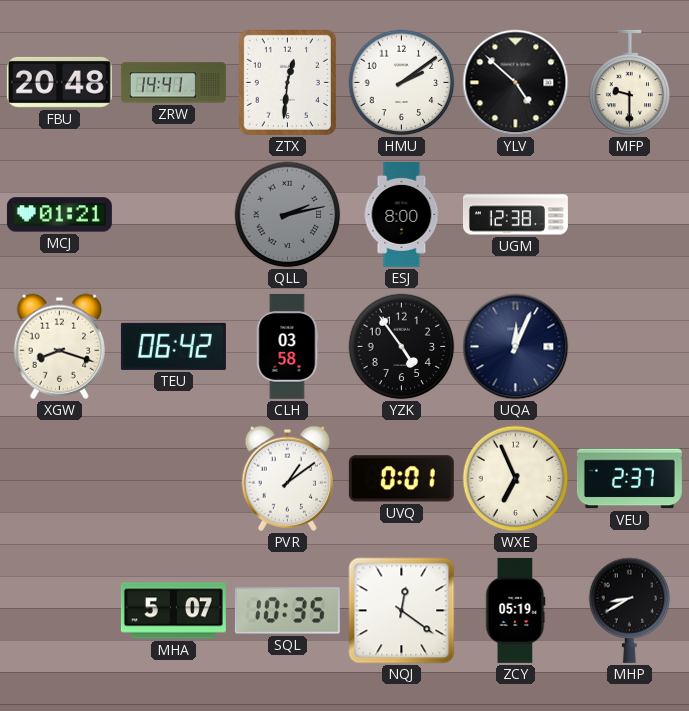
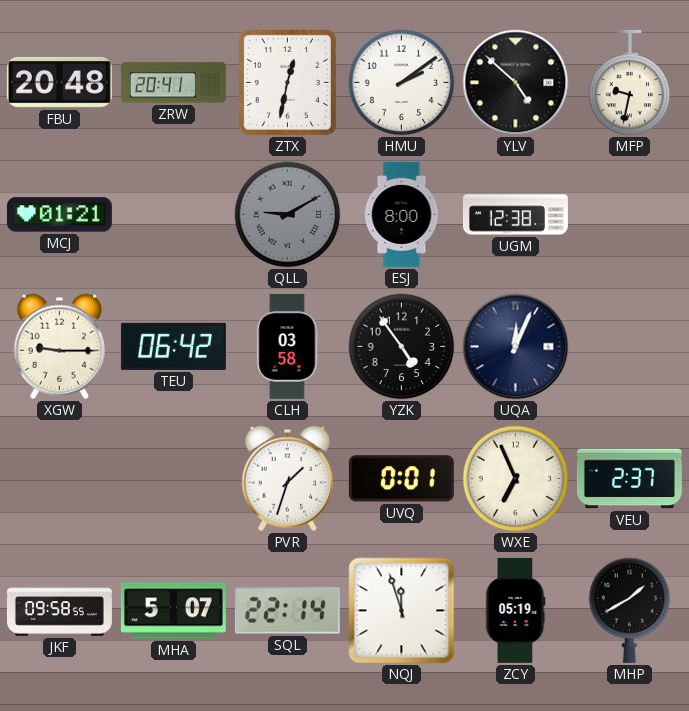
ZRW: 14:41 -> 20:41 (173, 83)
ZTX: 12:31 -> 12:32 (287, 82)
MFP: 9:30 -> 9:32 (630, 83)
QLL: 2:13 -> 9:10 (288, 215)
XGW: 8:18 -> 9:15 (59, 346)
PVR: 1:09 -> 1:33 (287, 478)
JKF: none -> 09:58 (59, 611)
SQL: 10:35 -> 22:14 (287, 611)
NQJ: 12:21 -> 11:57 (402, 611)
MHP: 8:40 -> 1:40 (630, 610)
